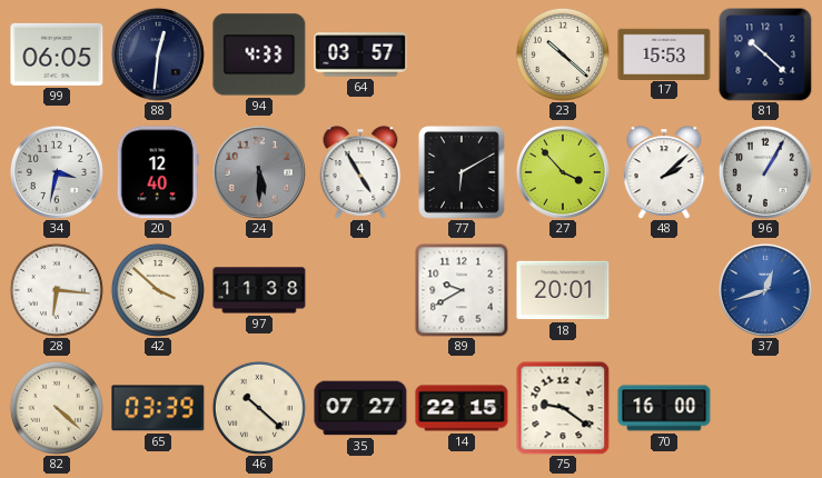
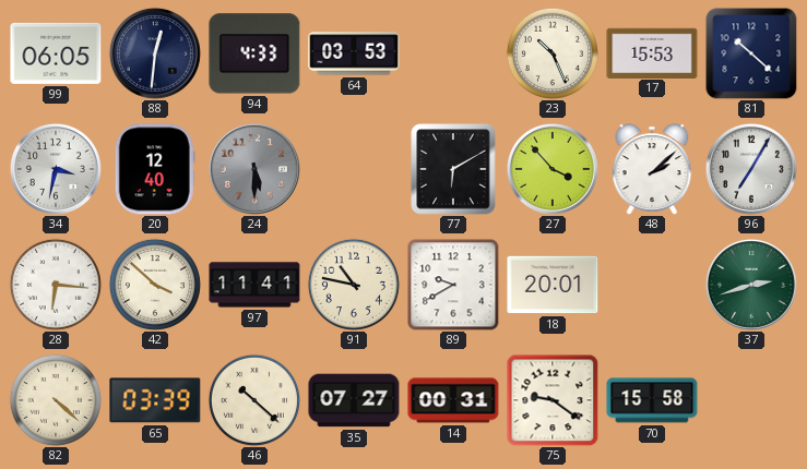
64: 03:57 -> 03:53 (354, 53)
23: 10:22 -> 10:26 (553, 53)
4: 4:55 -> none (360, 172)
96: 1:05 -> 7:05 (751, 169)
97: 11:38 -> 11:41 (254, 285)
91: none -> 10:47 (354, 285)
37: 12:42 -> 2:42 (751, 285)
37 dial: blue -> green (751, 285)
14: 22:15 -> 00:31 (453, 400)
70: 16:00 -> 15:58 (652, 400)
